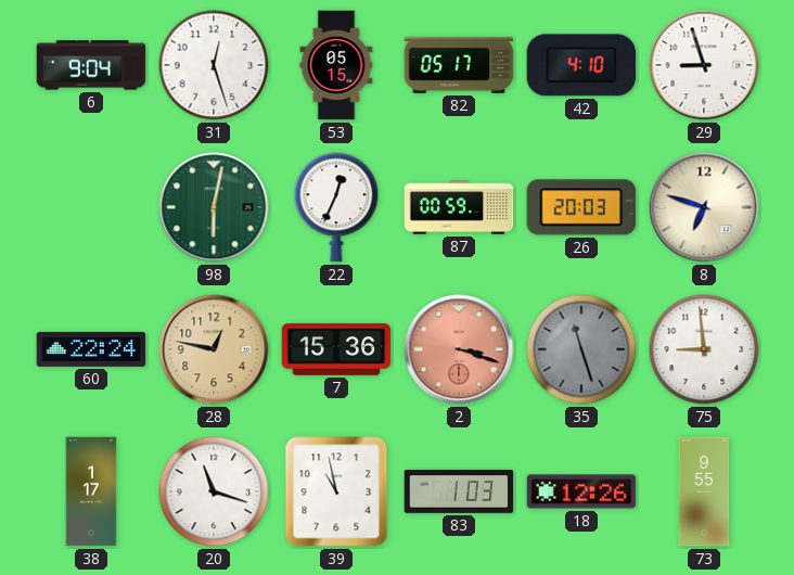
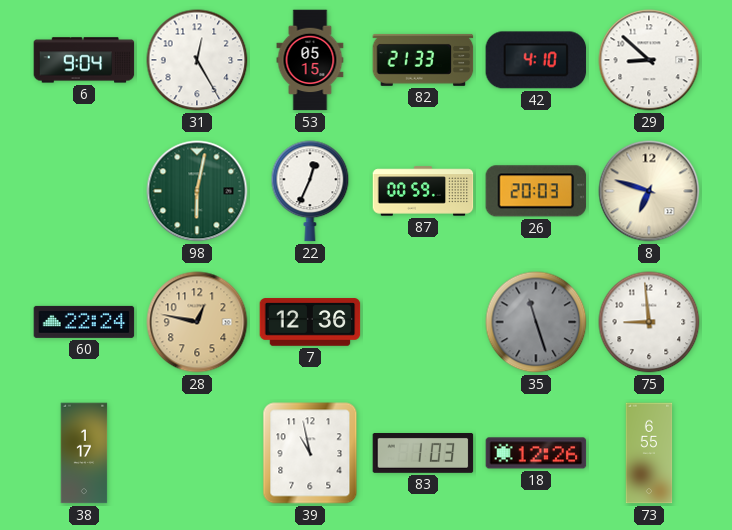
31: 12:27 -> 12:25 (197, 60)
82: 05:17 -> 21:33 (423, 60)
29: 8:57 -> 8:52 (649, 60)
7: 15:36 -> 12:36 (310, 322)
2: 3:18 -> none (459, 349)
20: 11:18 -> none (214, 491)
73: 9:55 -> 6:55 (649, 453)
